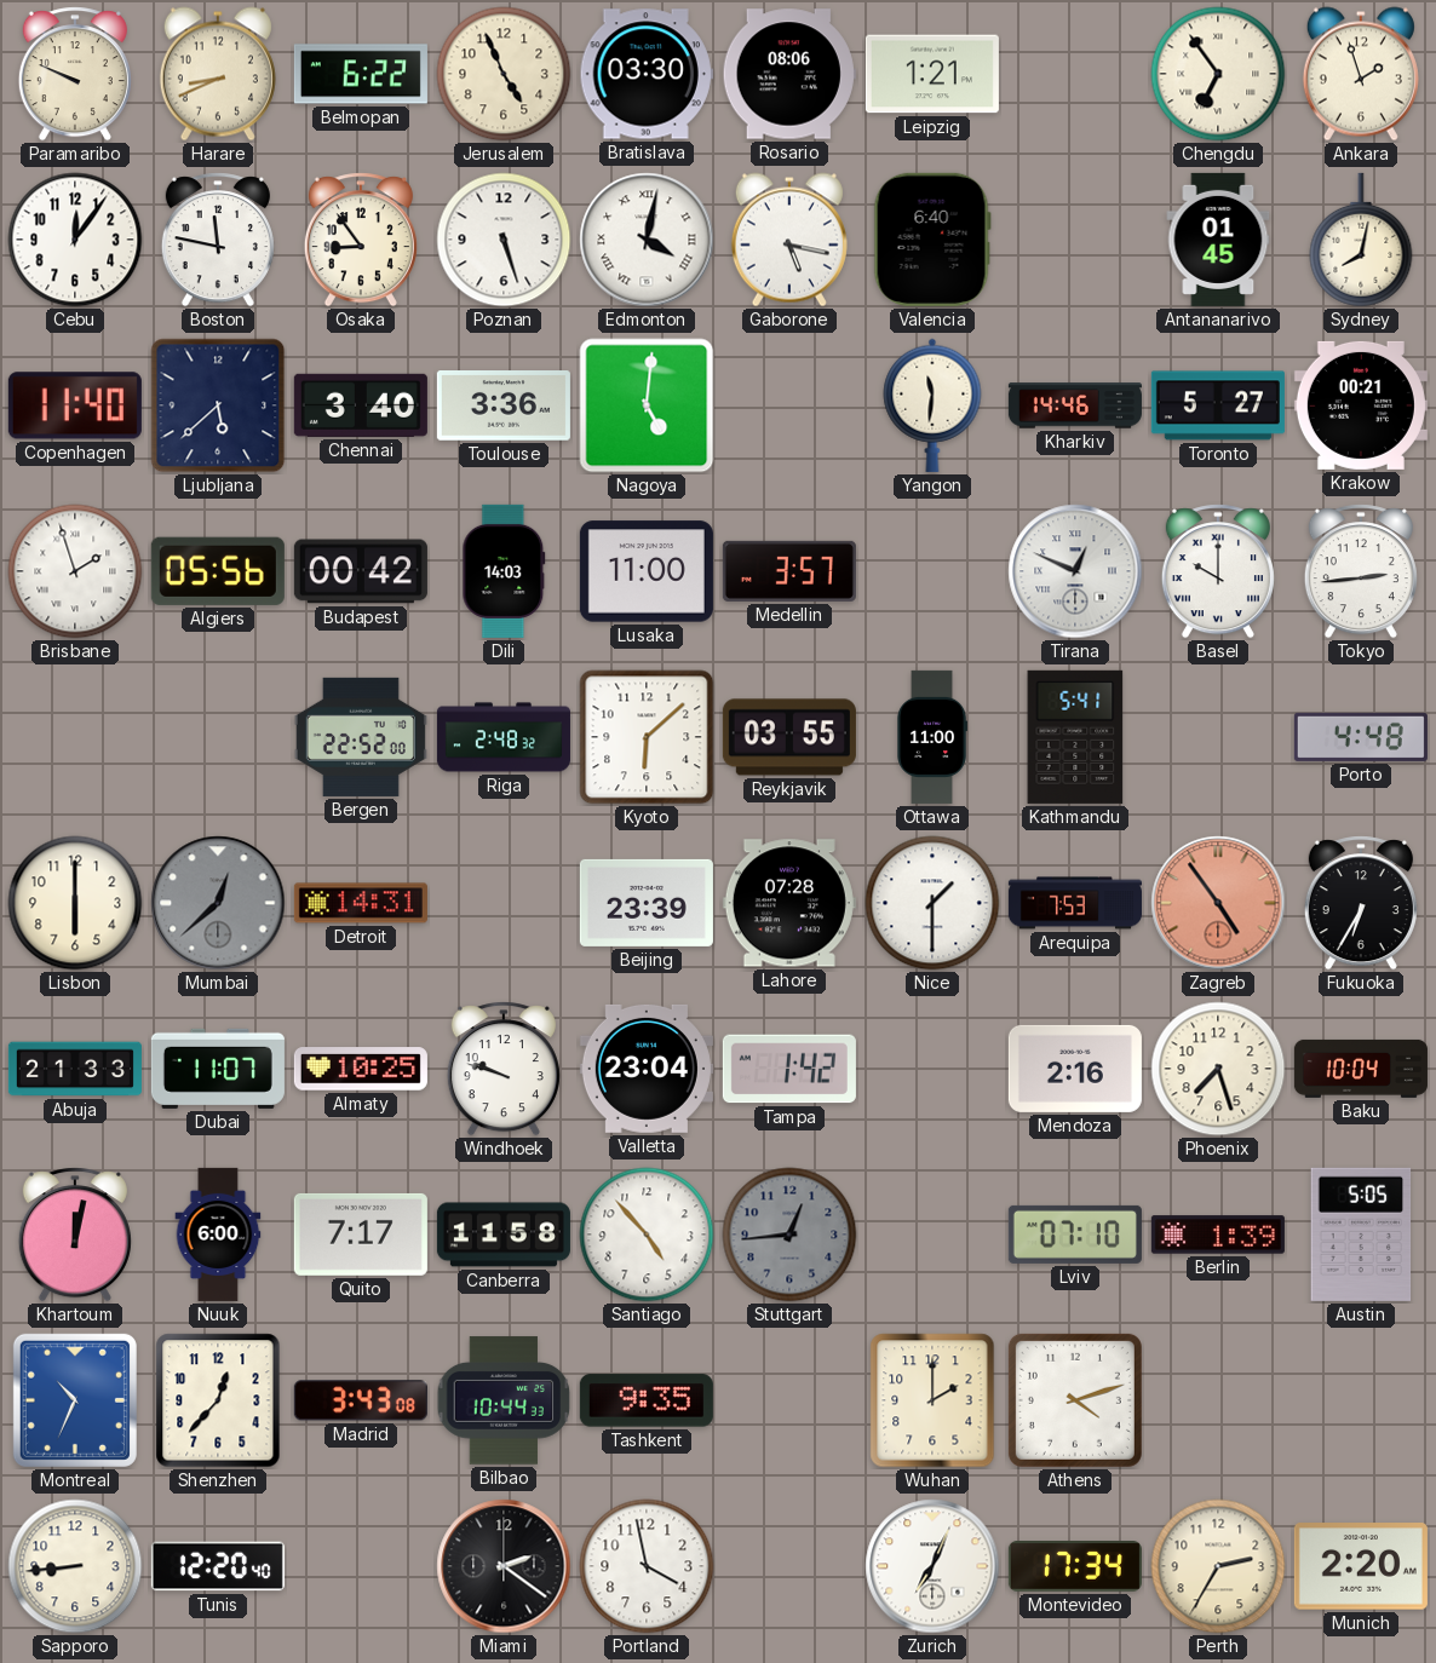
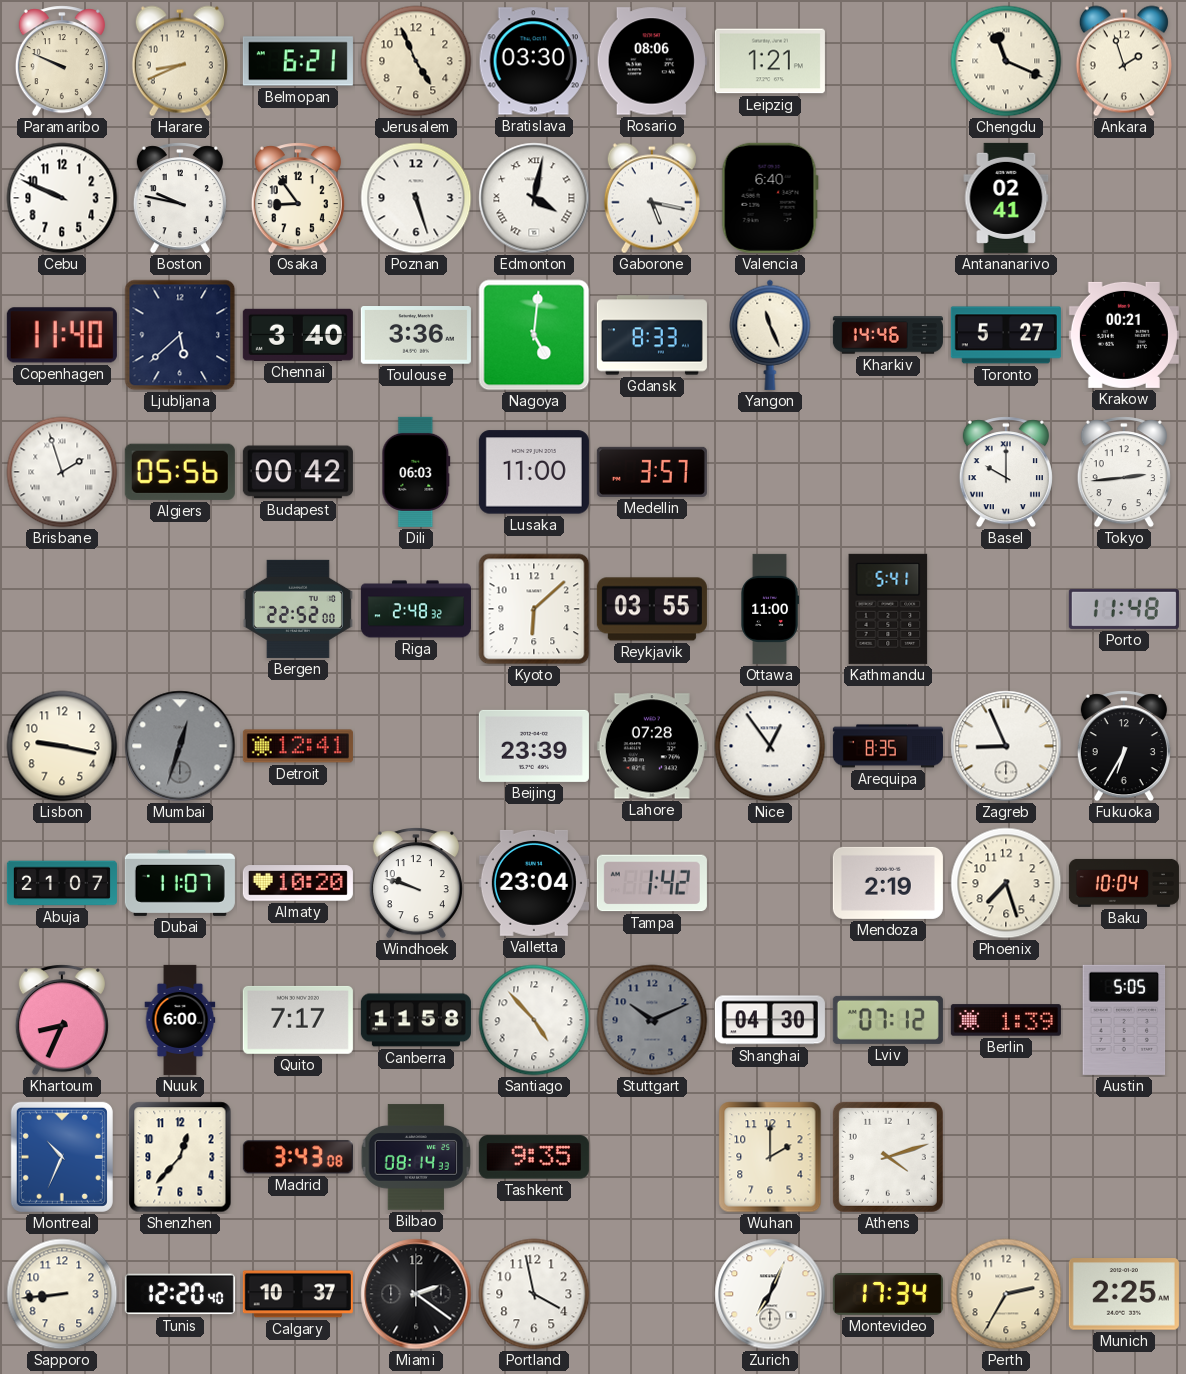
Belmopan: 6:22 -> 6:21 (298, 61)
Chengdu: 6:54 -> 11:19 (1006, 61)
Cebu: 12:06 -> 9:49 (62, 198)
Boston: 11:47 -> 9:47 (180, 198)
Antananarivo: 01:45 -> 02:41 (1006, 198)
Sydney: 8:02 -> none (1361, 240)
Gdansk: none -> 8:33 (652, 335)
Yangon: 11:31 -> 11:26 (770, 335)
Dili: 14:03 -> 06:03 (416, 472)
Tirana: 12:49 -> none (1075, 571)
Porto: 4:48 -> 11:48 (1124, 609)
Lisbon: 6:00 -> 9:17 (62, 746)
Mumbai: 12:38 -> 12:33 (180, 746)
Detroit: 14:31 -> 12:41 (298, 746)
Nice: 1:30 -> 12:54 (770, 746)
Arequipa: 7:53 -> 8:35 (888, 746)
Zagreb: 4:54 -> 8:56 (1006, 746)
Zagreb dial: salmon -> white (1006, 746)
Abuja: 21:33 -> 21:07 (62, 883)
Almaty: 10:25 -> 10:20 (298, 883)
Mendoza: 2:16 -> 2:19 (888, 883)
Khartoum: 12:02 -> 8:34 (62, 1020)
Stuttgart: 12:44 -> 10:11 (652, 1020)
Shanghai: none -> 04:30 (770, 1020)
Lviv: 07:10 -> 07:12 (888, 1020)
Bilbao: 10:44 -> 08:14 (416, 1157)
Calgary: none -> 10:37 (298, 1294)
Munich: 2:20 -> 2:25 (1124, 1294)
